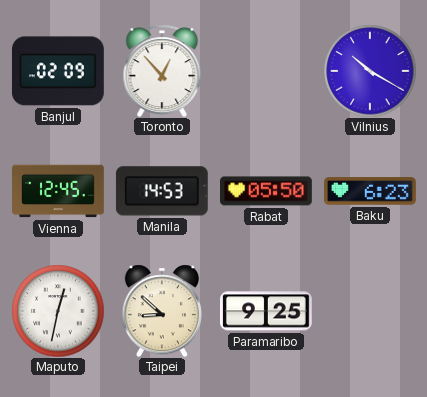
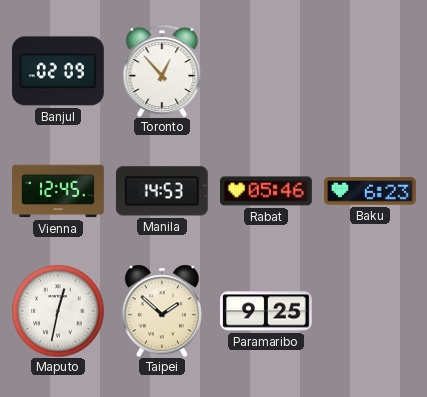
Vilnius: 10:20 -> none (370, 71)
Rabat: 05:50 -> 05:46 (267, 191)
Taipei: 8:52 -> 1:52 (162, 311)
